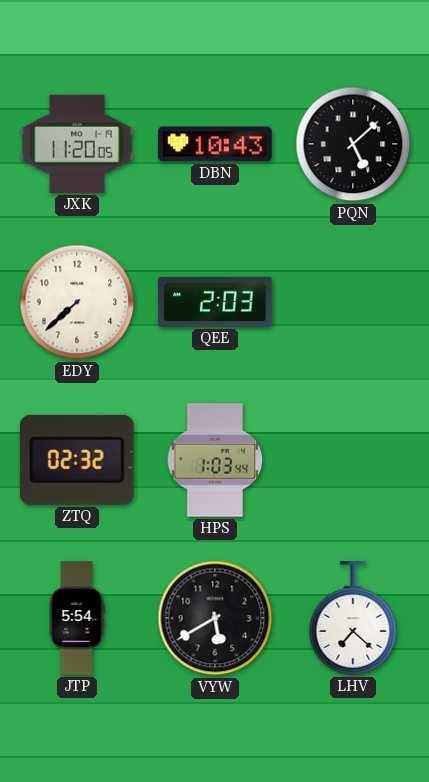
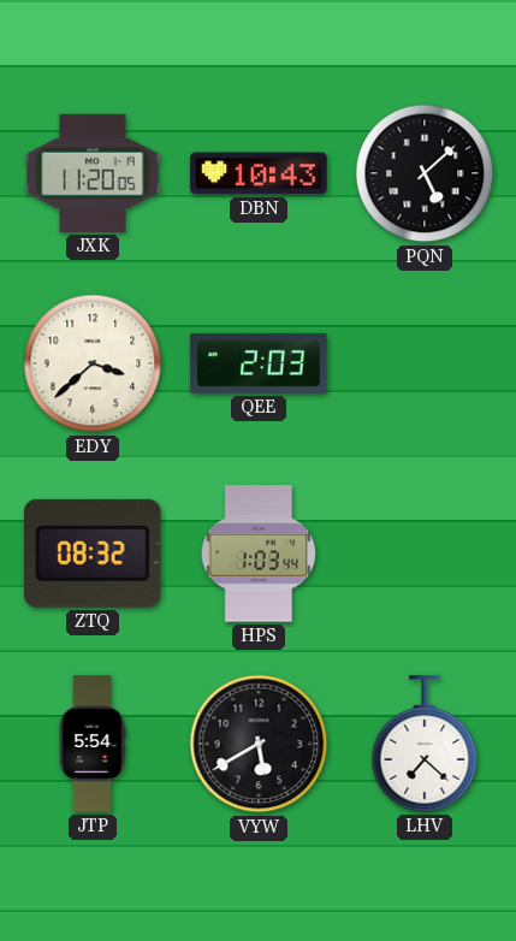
EDY: 7:38 -> 3:38 (93, 363)
ZTQ: 02:32 -> 08:32 (93, 554)
